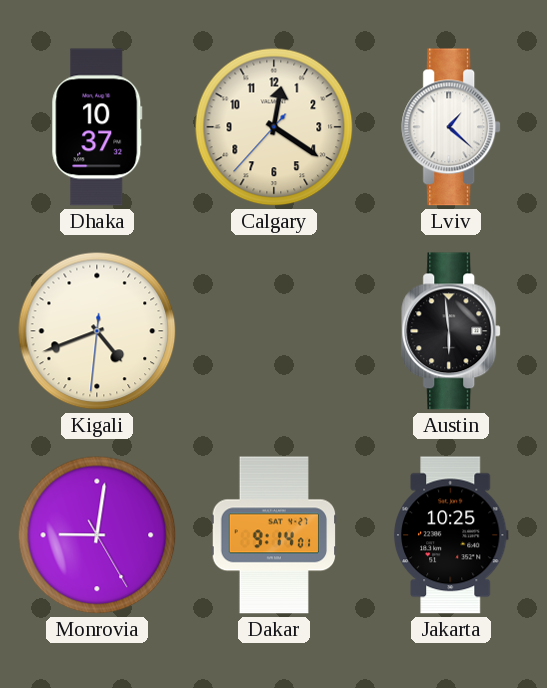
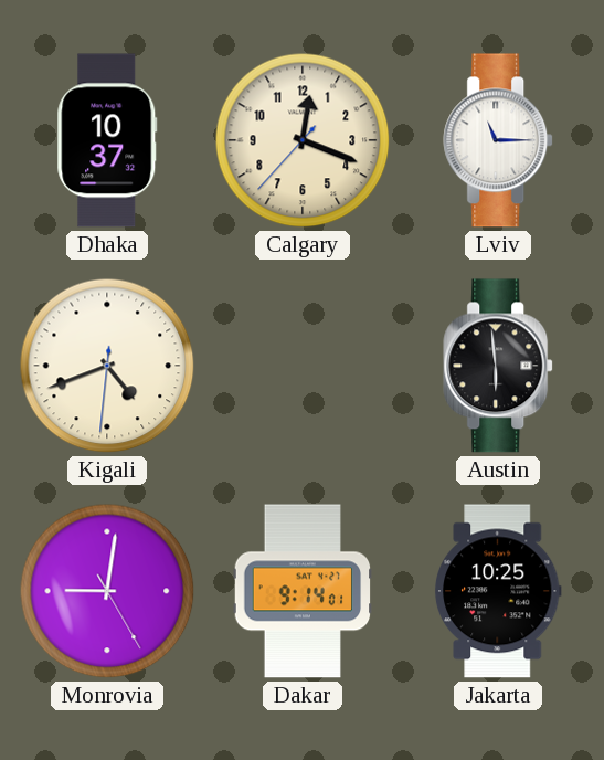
Calgary: 12:20 -> 12:18 (303, 140)
Lviv: 1:22 -> 11:15 (499, 140)
